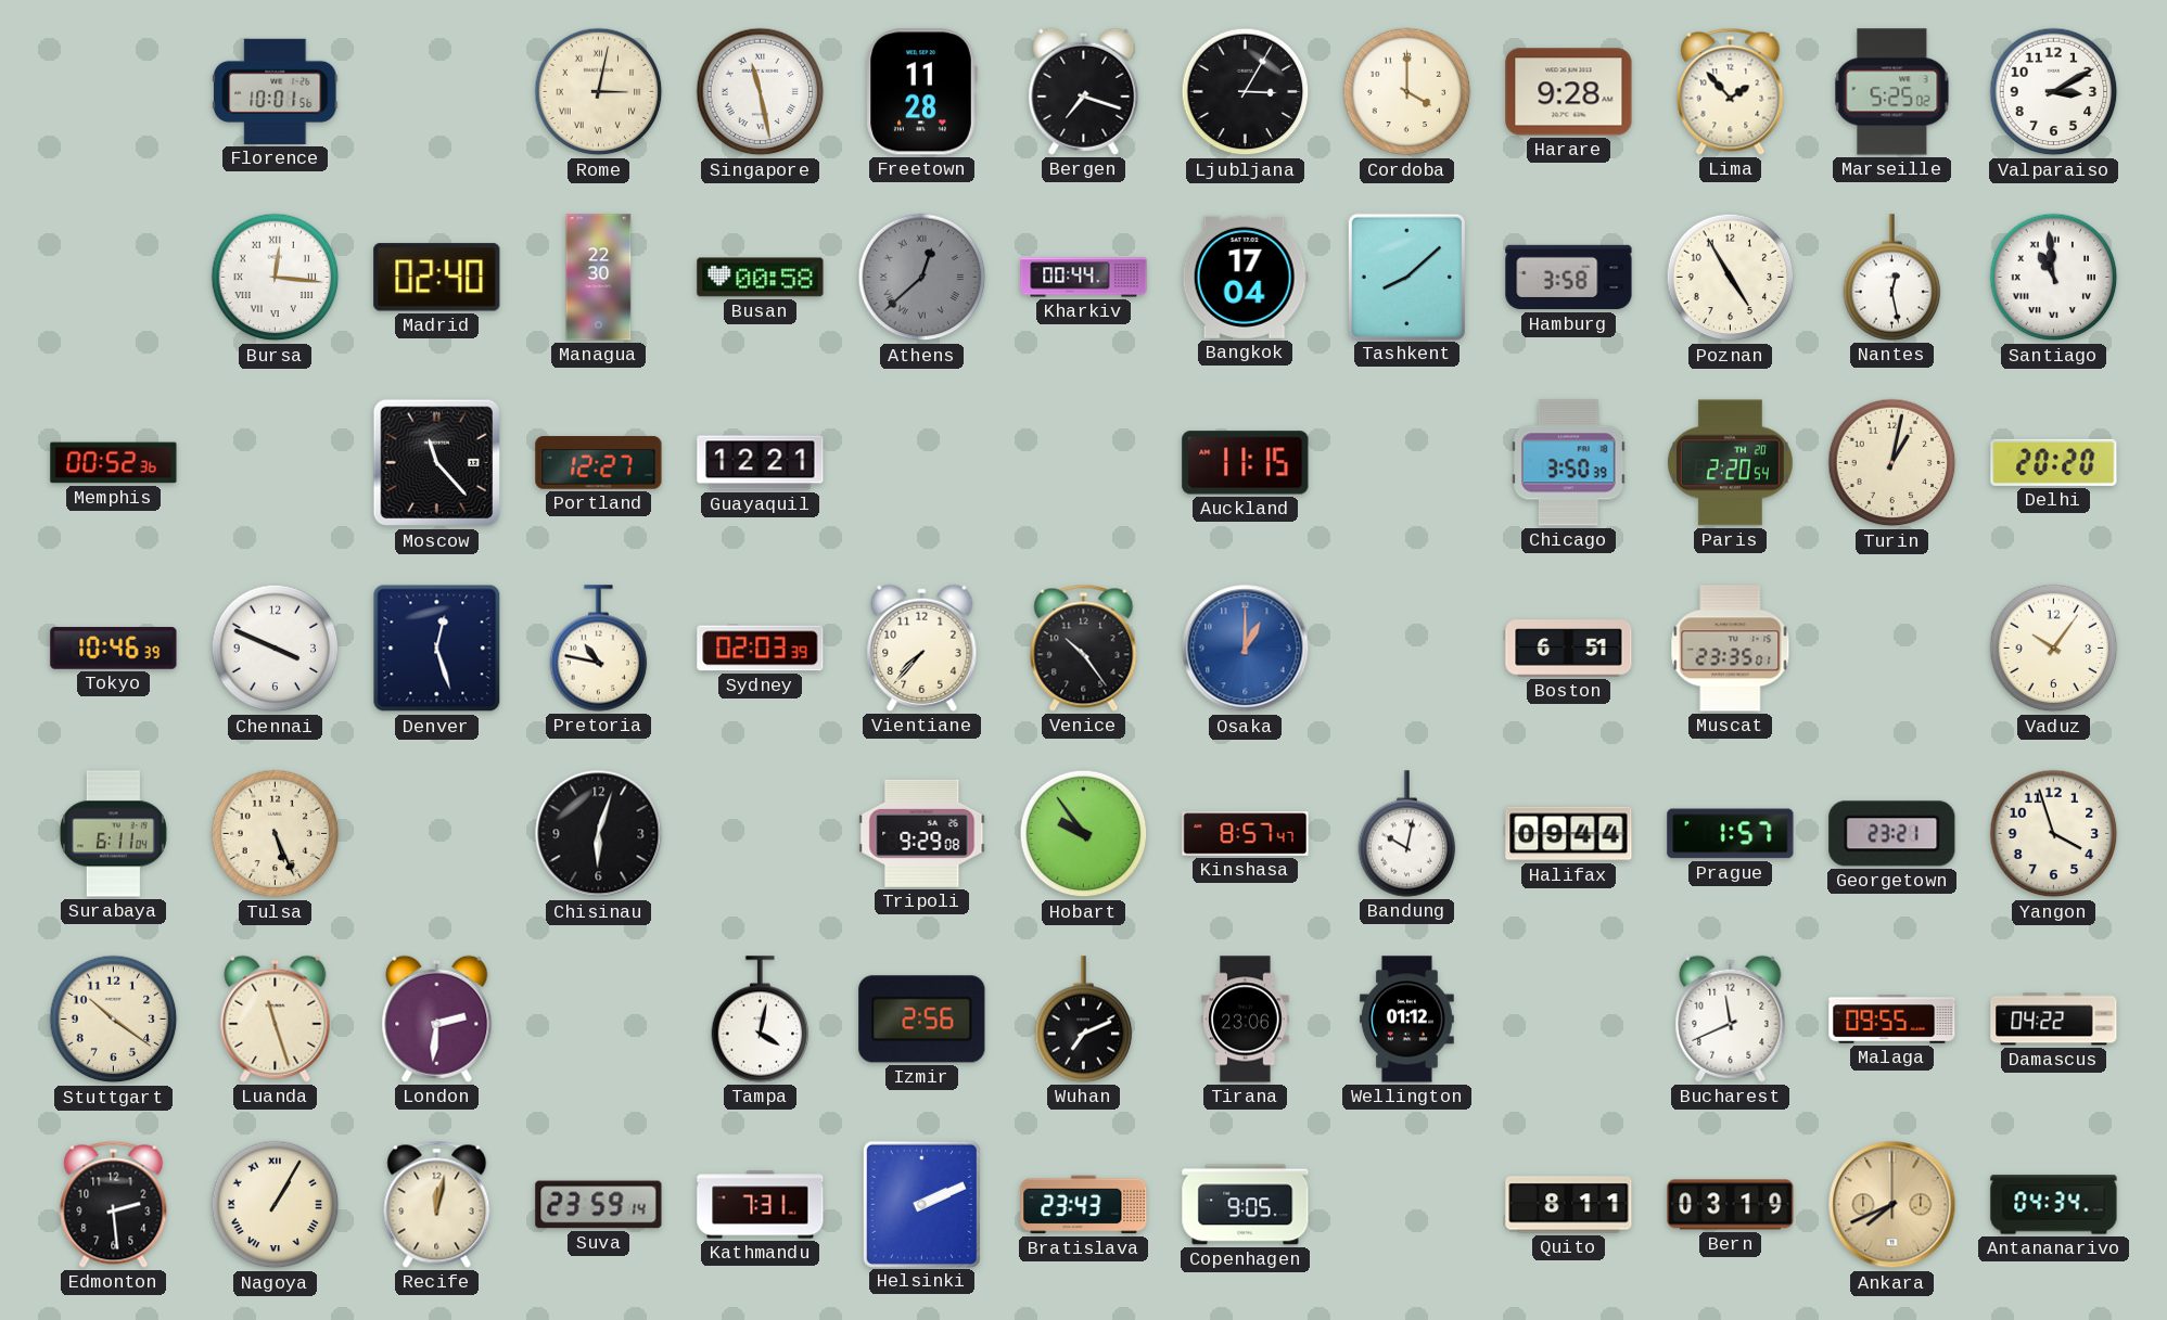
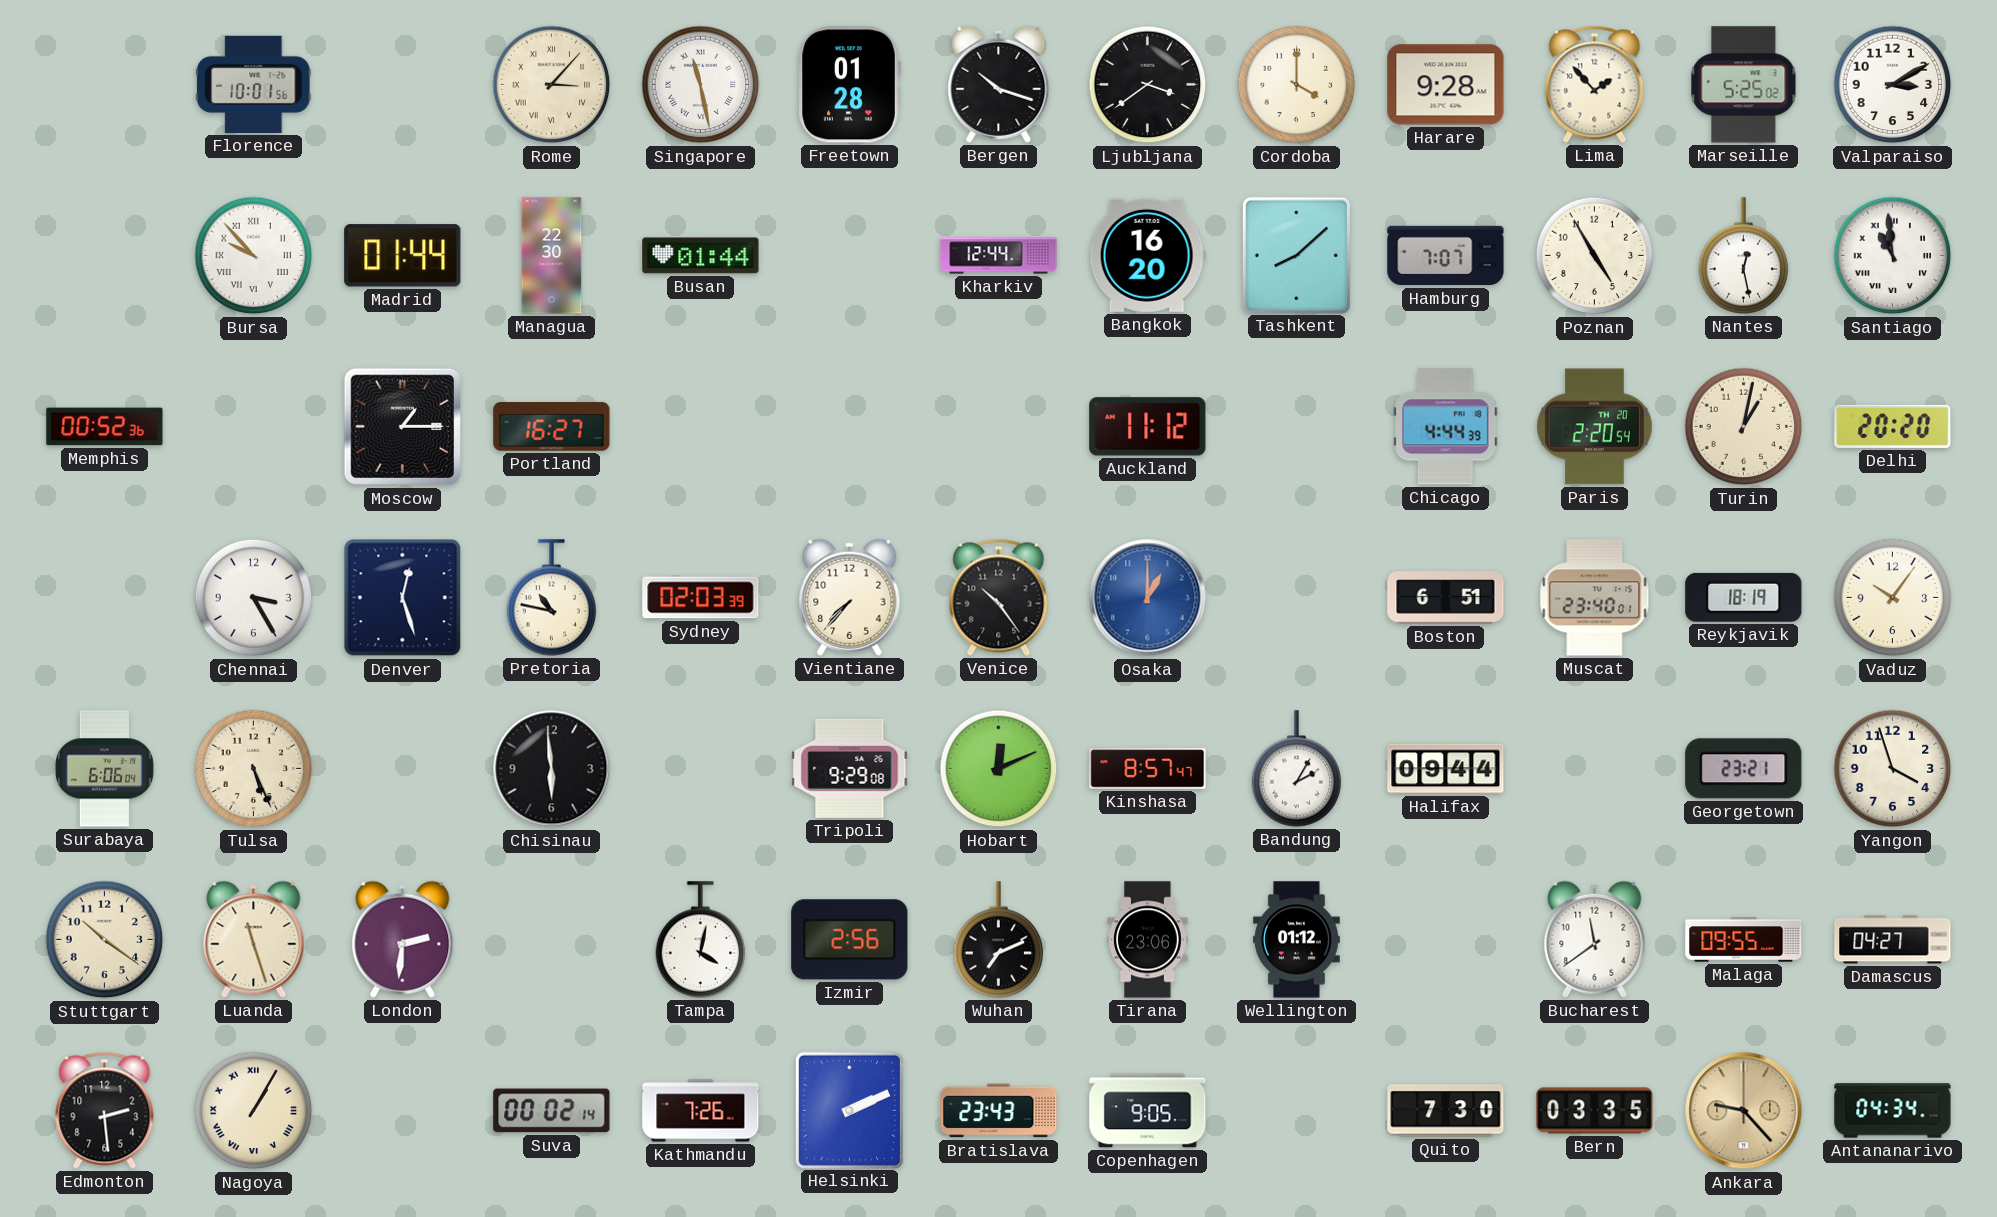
Rome: 3:02 -> 3:07 (552, 85)
Freetown: 11:28 -> 01:28 (849, 85)
Bergen: 7:18 -> 10:18 (999, 84)
Ljubljana: 3:05 -> 3:39 (1148, 85)
Bursa: 12:16 -> 9:53 (254, 256)
Madrid: 02:40 -> 01:44 (403, 256)
Busan: 00:58 -> 01:44 (701, 256)
Athens: 12:38 -> none (922, 278)
Kharkiv: 00:44 -> 12:44 (999, 256)
Bangkok: 17:04 -> 16:20 (1147, 255)
Hamburg: 3:58 -> 7:07 (1446, 256)
Moscow: 11:23 -> 1:15 (403, 427)
Portland: 12:27 -> 16:27 (552, 427)
Guayaquil: 12:21 -> none (761, 463)
Auckland: 11:15 -> 11:12 (1148, 427)
Chicago: 3:50 -> 4:44 (1446, 427)
Tokyo: 10:46 -> none (114, 649)
Chennai: 3:49 -> 3:25 (254, 598)
Muscat: 23:35 -> 23:40 (1595, 598)
Reykjavik: none -> 18:19 (1744, 597)
Surabaya: 6:11 -> 6:06 (104, 769)
Chisinau: 6:03 -> 5:59 (552, 769)
Hobart: 9:54 -> 12:11 (999, 769)
Bandung: 10:02 -> 2:05 (1297, 769)
Prague: 1:57 -> none (1731, 834)
Bucharest: 11:41 -> 11:39 (1595, 939)
Damascus: 04:22 -> 04:27 (1893, 940)
Recife: 12:02 -> none (437, 1204)
Suva: 23:59 -> 00:02 (552, 1111)
Kathmandu: 7:31 -> 7:26 (701, 1111)
Quito: 8:11 -> 7:30 (1446, 1111)
Bern: 03:19 -> 03:35 (1595, 1111)
Ankara: 7:41 -> 9:23 (1744, 1111)
